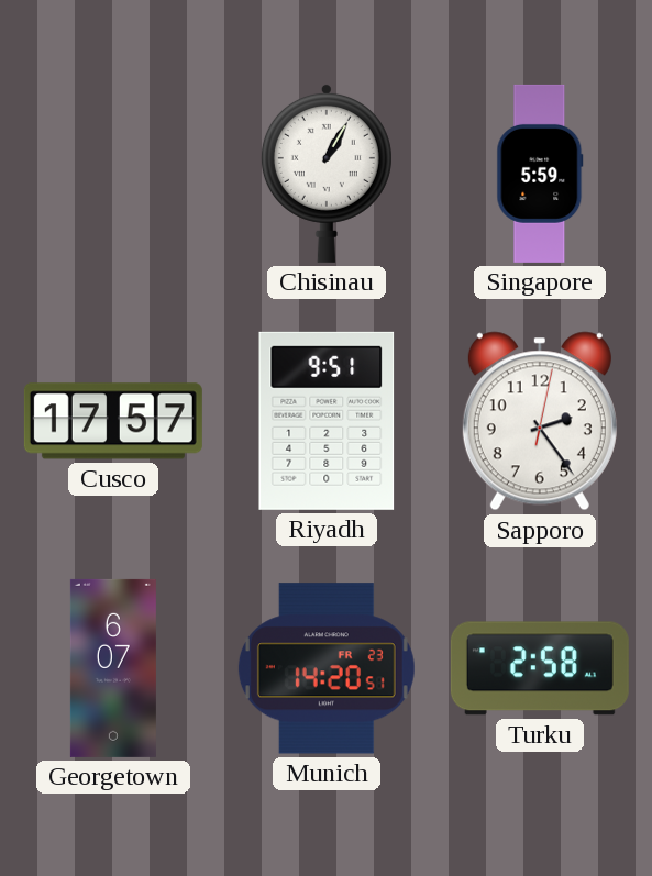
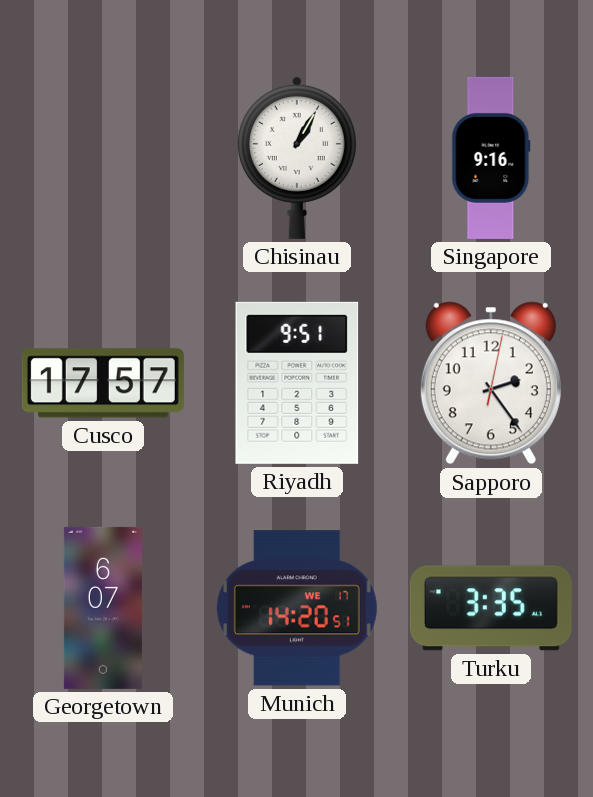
Singapore: 5:59 -> 9:16 (491, 158)
Munich date: FR 23 -> WE 17 (297, 608)
Turku: 2:58 -> 3:35 (491, 608)
